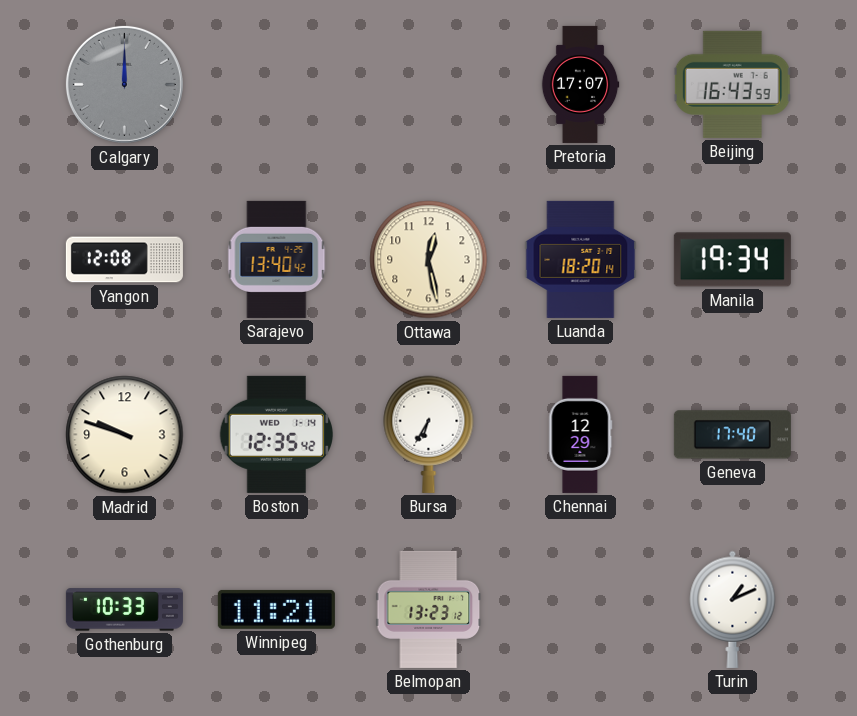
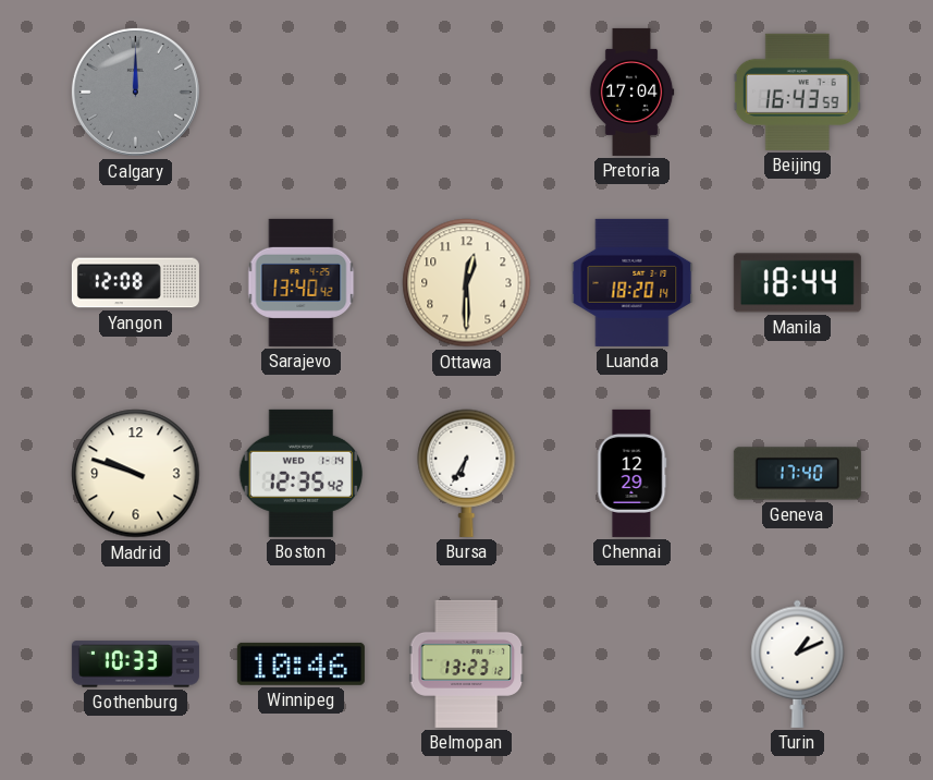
Pretoria: 17:07 -> 17:04 (631, 92)
Ottawa: 12:28 -> 12:30 (467, 283)
Manila: 19:34 -> 18:44 (797, 283)
Winnipeg: 11:21 -> 10:46 (300, 663)
